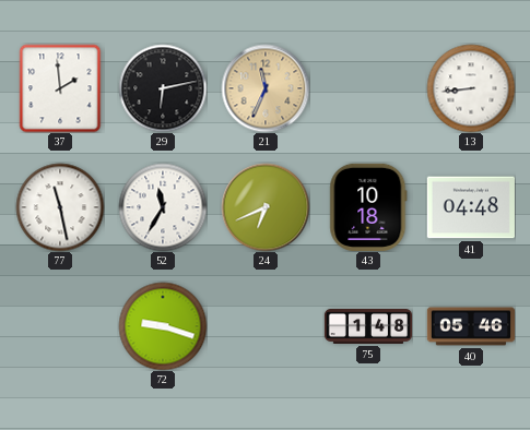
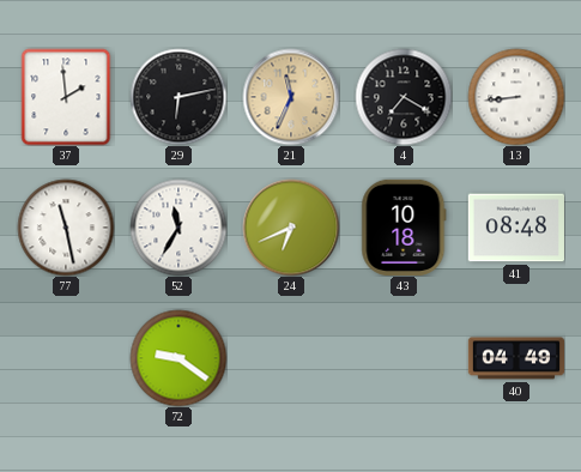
4: none -> 7:20 (404, 97)
41: 04:48 -> 08:48 (516, 228)
72: 9:18 -> 9:21 (178, 358)
75: 1:48 -> none (367, 326)
40: 05:46 -> 04:49 (515, 358)
